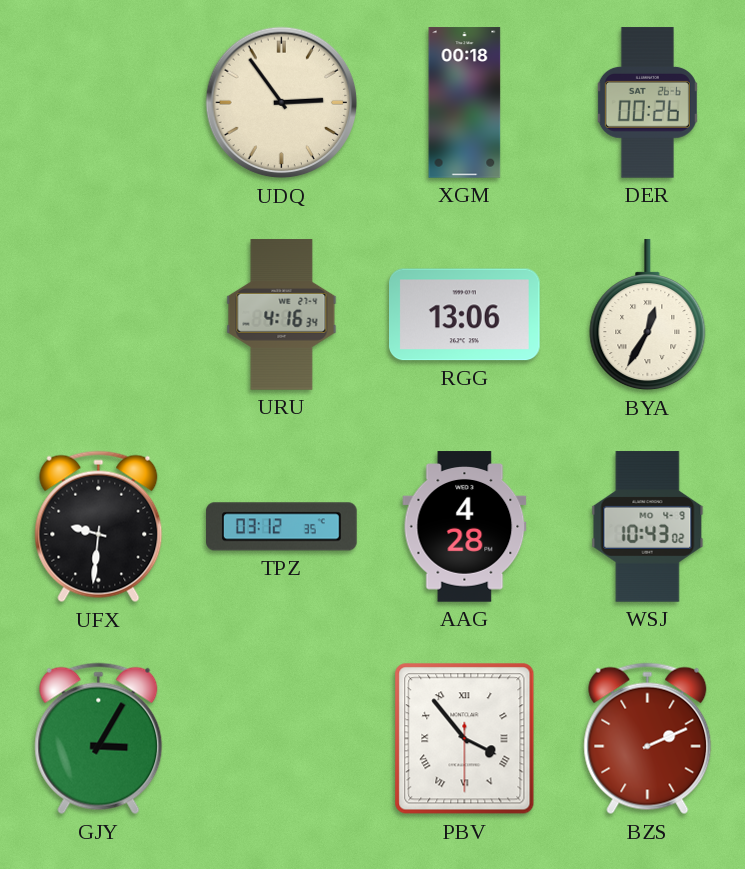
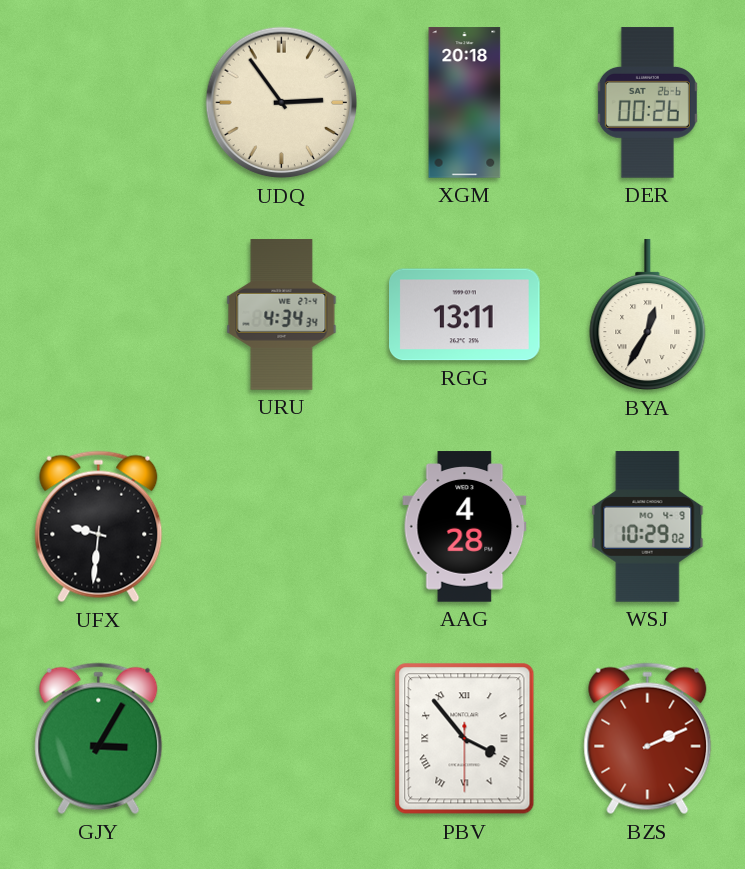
XGM: 00:18 -> 20:18 (465, 103)
URU: 4:16 -> 4:34 (282, 315)
RGG: 13:06 -> 13:11 (465, 315)
TPZ: 03:12 -> none (282, 527)
WSJ: 10:43 -> 10:29 (648, 527)
